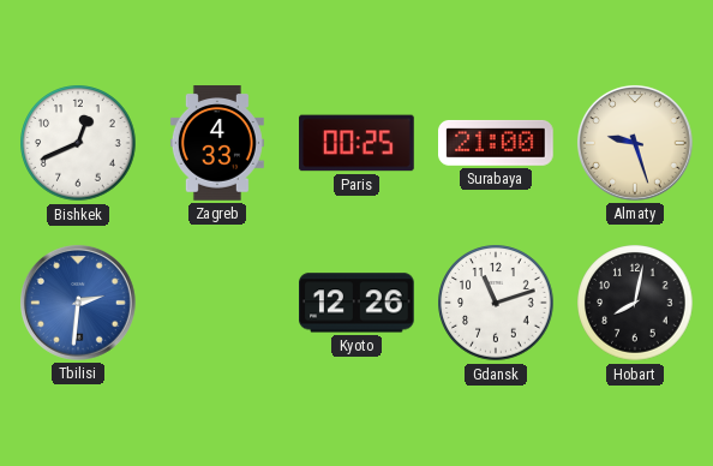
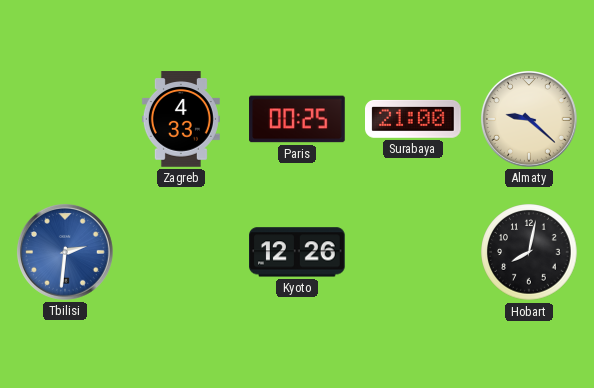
Bishkek: 12:41 -> none (78, 143)
Almaty: 9:27 -> 9:22 (529, 119)
Gdansk: 11:12 -> none (496, 303)
